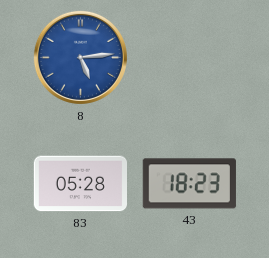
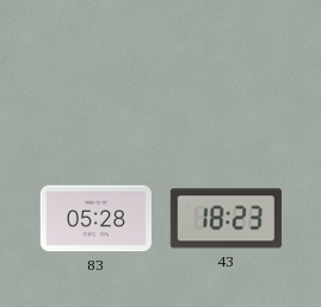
8: 5:14 -> none (80, 57)
